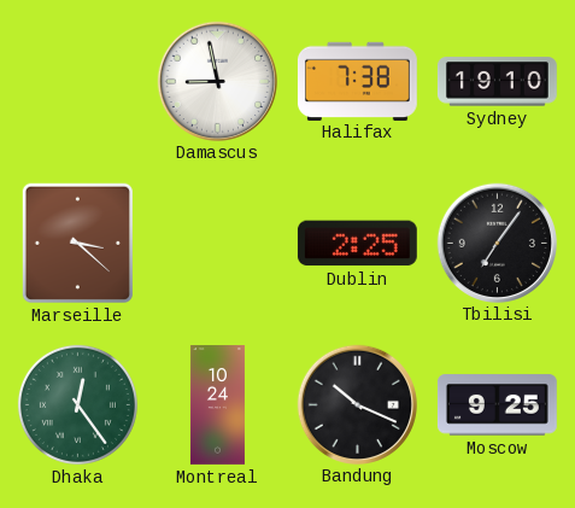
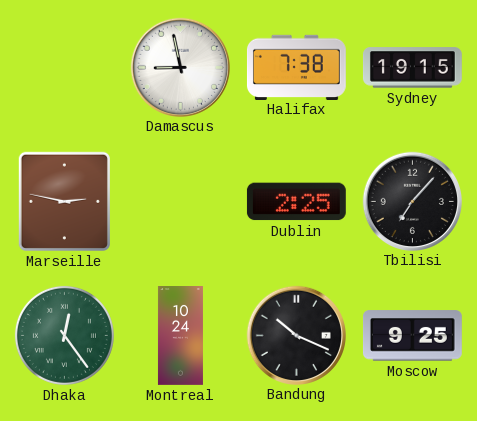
Sydney: 19:10 -> 19:15 (412, 68)
Marseille: 3:22 -> 2:47 (64, 201)
Tbilisi: 7:06 -> 7:07 (412, 201)
